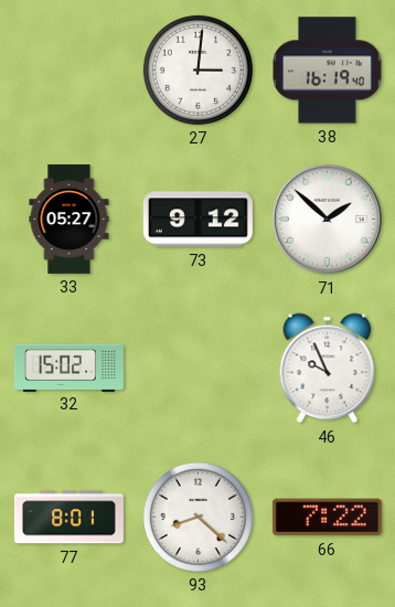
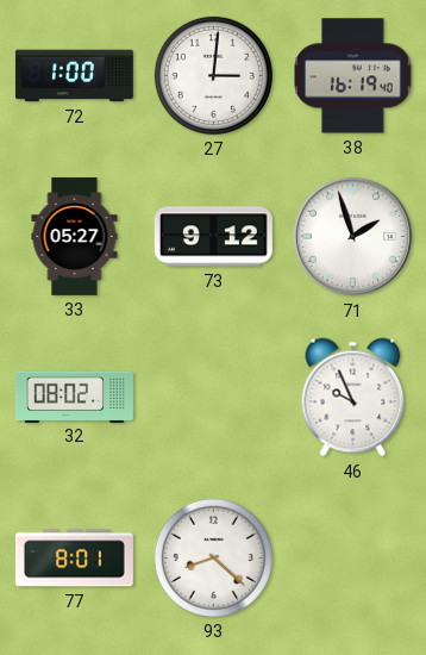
72: none -> 1:00 (74, 76)
71: 1:52 -> 1:57 (353, 237)
32: 15:02 -> 08:02 (74, 397)
66: 7:22 -> none (327, 518)
